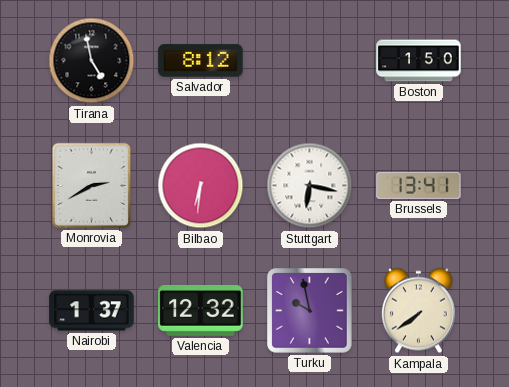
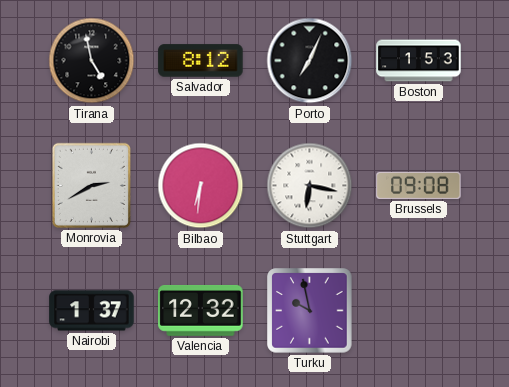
Porto: none -> 7:04 (310, 61)
Boston: 1:50 -> 1:53 (419, 61)
Brussels: 13:41 -> 09:08 (419, 185)
Kampala: 7:39 -> none (418, 311)
